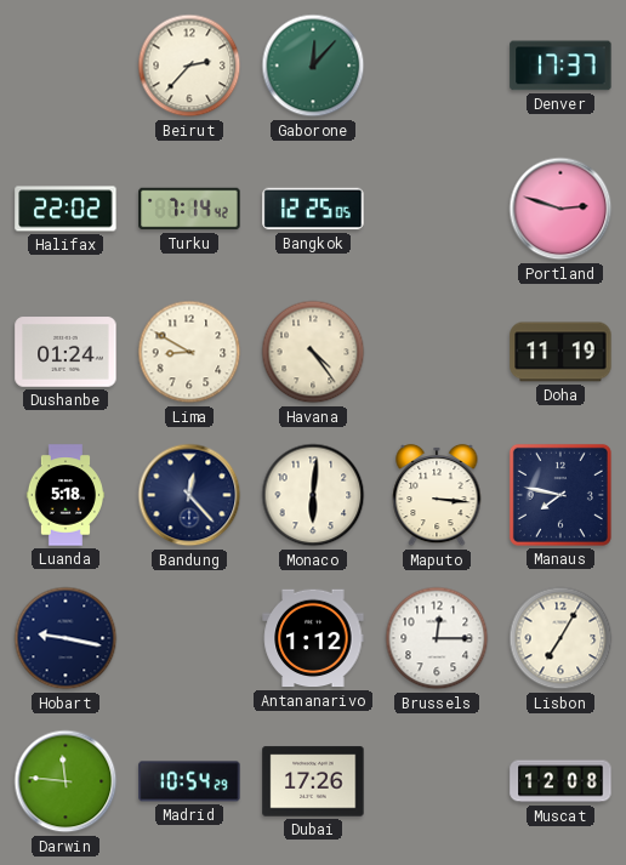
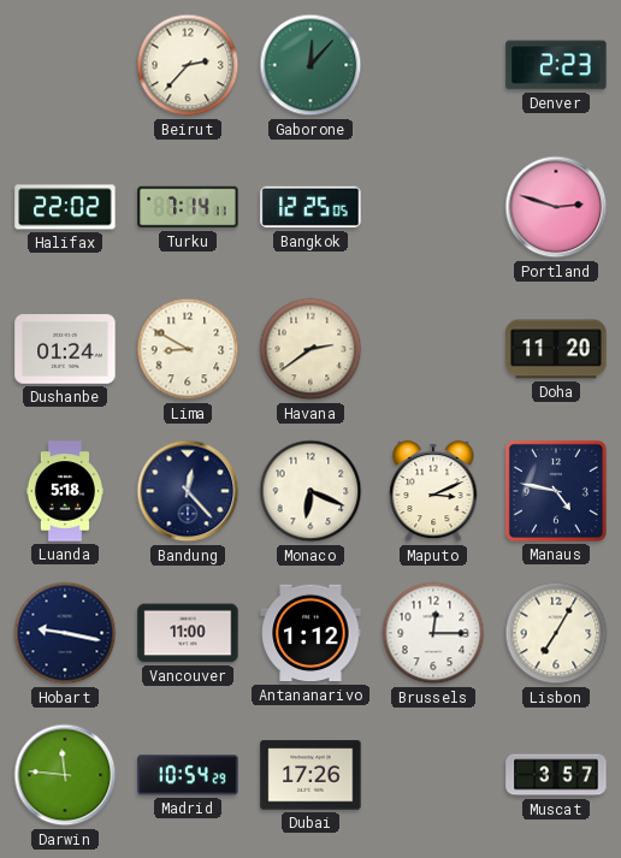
Denver: 17:37 -> 2:23 (556, 65)
Turku: 7:14:42 -> 7:14:11 (188, 207)
Havana: 4:24 -> 2:39 (310, 349)
Doha: 11:19 -> 11:20 (556, 349)
Monaco: 6:01 -> 6:19 (310, 491)
Maputo: 3:16 -> 3:11 (433, 491)
Manaus: 7:47 -> 4:47 (556, 491)
Vancouver: none -> 11:00 (188, 633)
Muscat: 12:08 -> 3:57 (556, 775)
